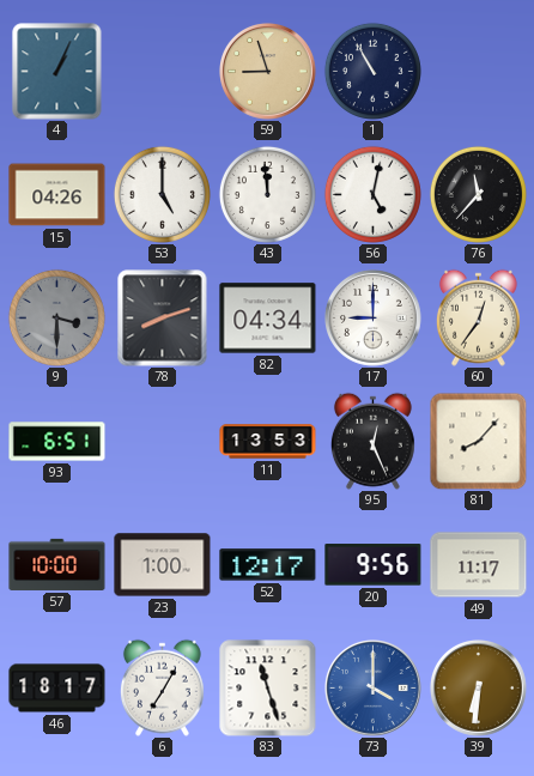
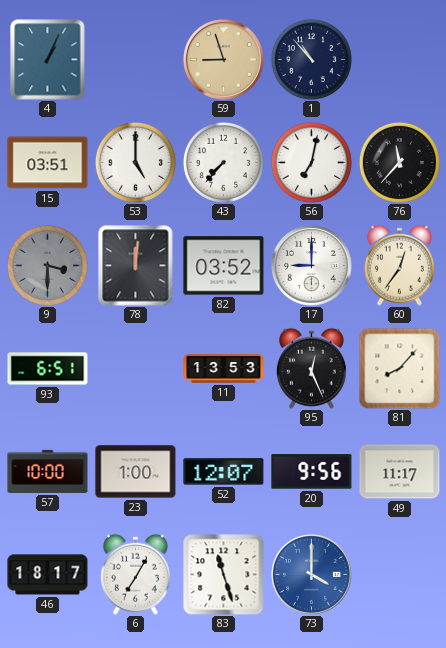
1: 10:55 -> 10:53 (311, 59)
15: 04:26 -> 03:51 (48, 163)
43: 11:59 -> 7:37 (223, 162)
56: 5:02 -> 7:02 (311, 162)
78: 8:12 -> 12:01 (136, 266)
82: 04:34 -> 03:52 (224, 266)
52: 12:17 -> 12:07 (224, 472)
39: 6:31 -> none (479, 689)
